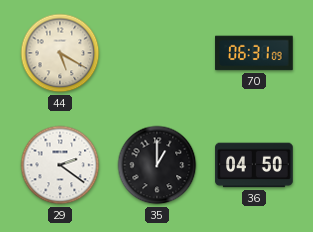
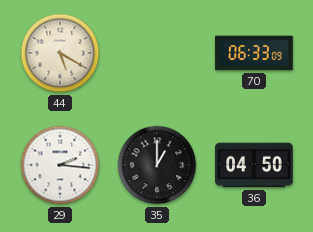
70: 06:31 -> 06:33 (254, 53)
29: 2:21 -> 2:16 (60, 165)
